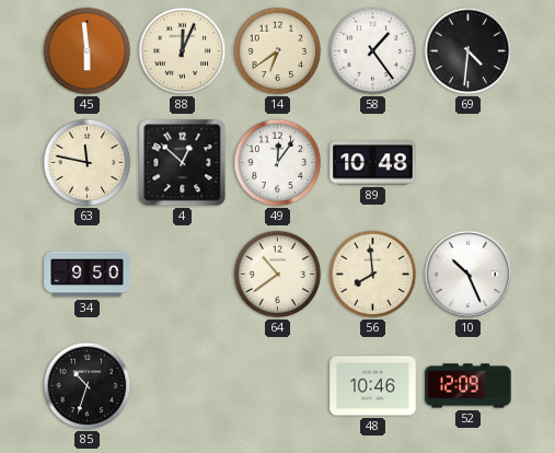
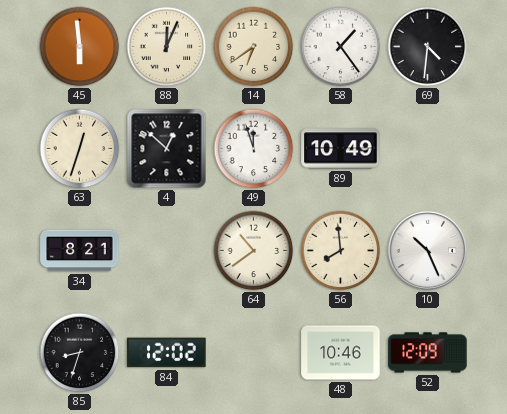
63: 11:47 -> 12:33 (80, 149)
49: 12:06 -> 11:57 (254, 149)
89: 10:48 -> 10:49 (341, 149)
34: 9:50 -> 8:21 (80, 251)
85: 10:33 -> 8:33 (80, 353)
84: none -> 12:02 (167, 353)
